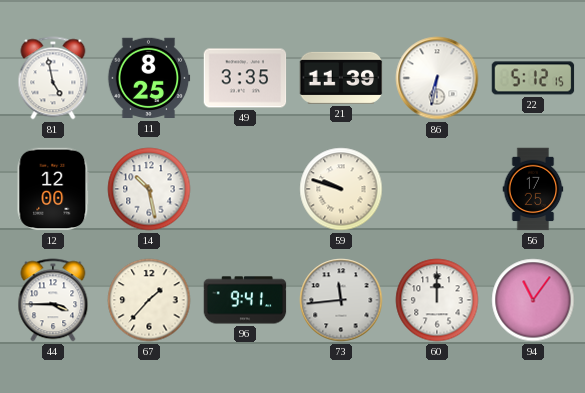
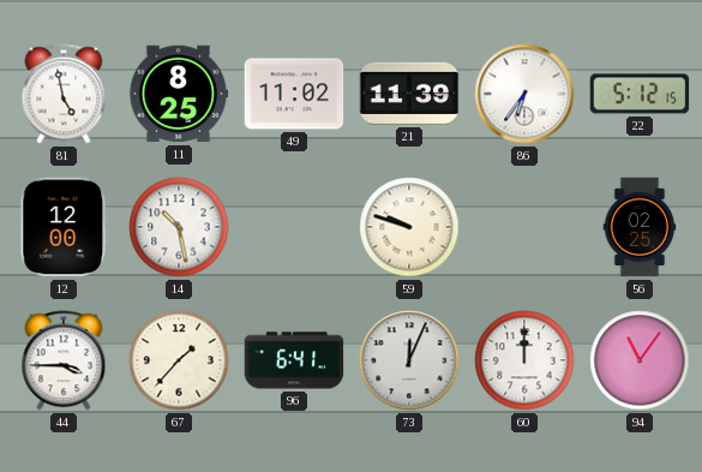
49: 3:35 -> 11:02 (294, 94)
86: 6:32 -> 6:36 (524, 94)
56: 17:25 -> 02:25 (640, 227)
96: 9:41 -> 6:41 (294, 360)
73: 11:44 -> 12:04 (409, 360)
